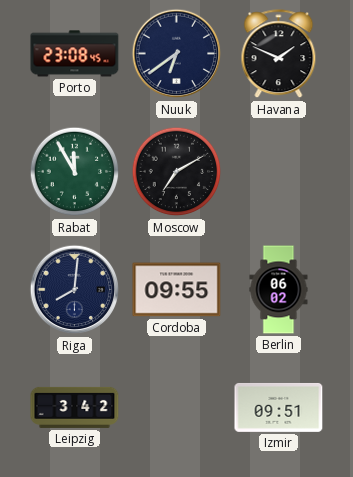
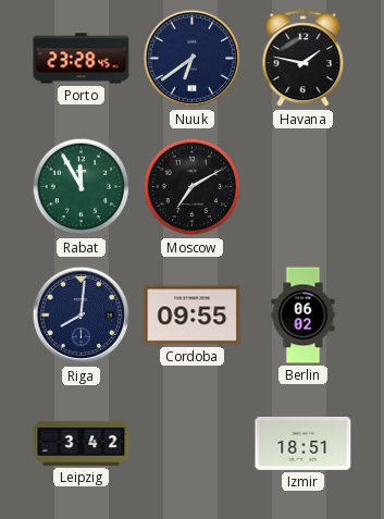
Porto: 23:08 -> 23:28 (82, 59)
Havana: 1:49 -> 1:47 (304, 59)
Izmir: 09:51 -> 18:51 (304, 443)
